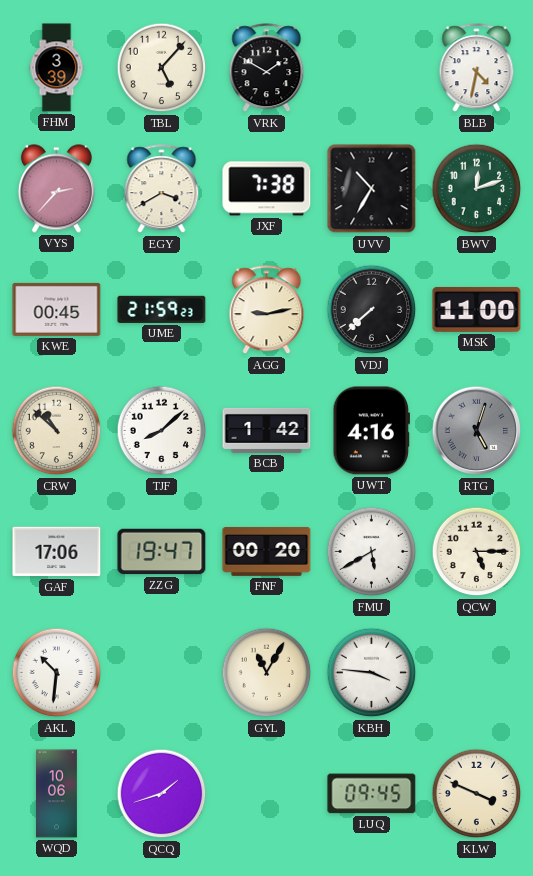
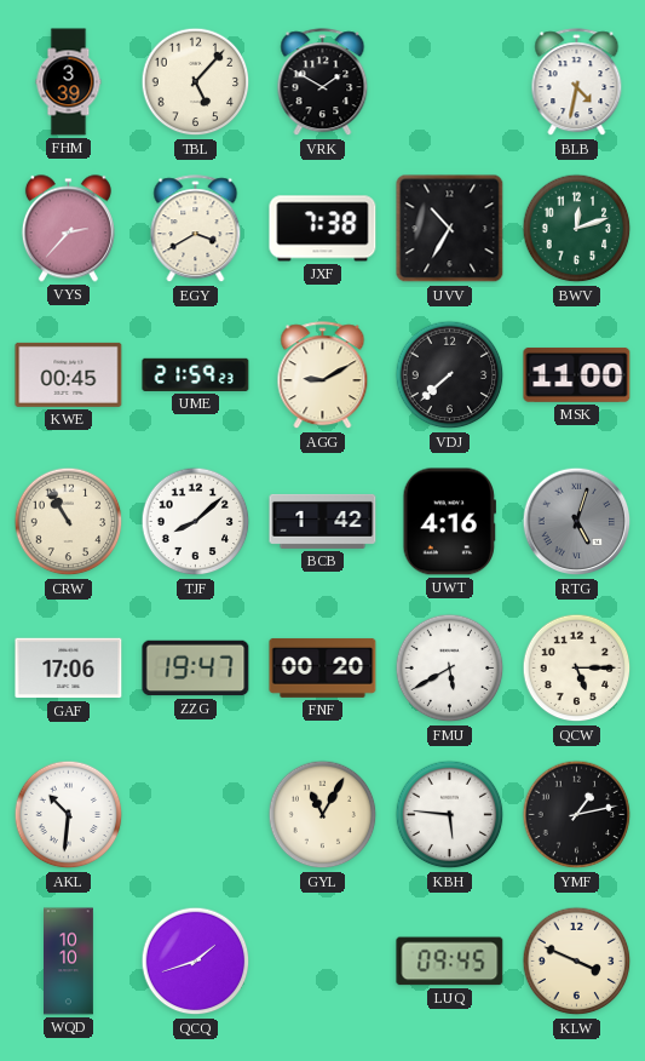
AGG: 9:13 -> 9:10 (323, 375)
CRW: 10:52 -> 10:55 (69, 522)
KBH: 3:46 -> 5:46 (450, 815)
YMF: none -> 1:13 (577, 815)
WQD: 10:06 -> 10:10 (69, 962)
